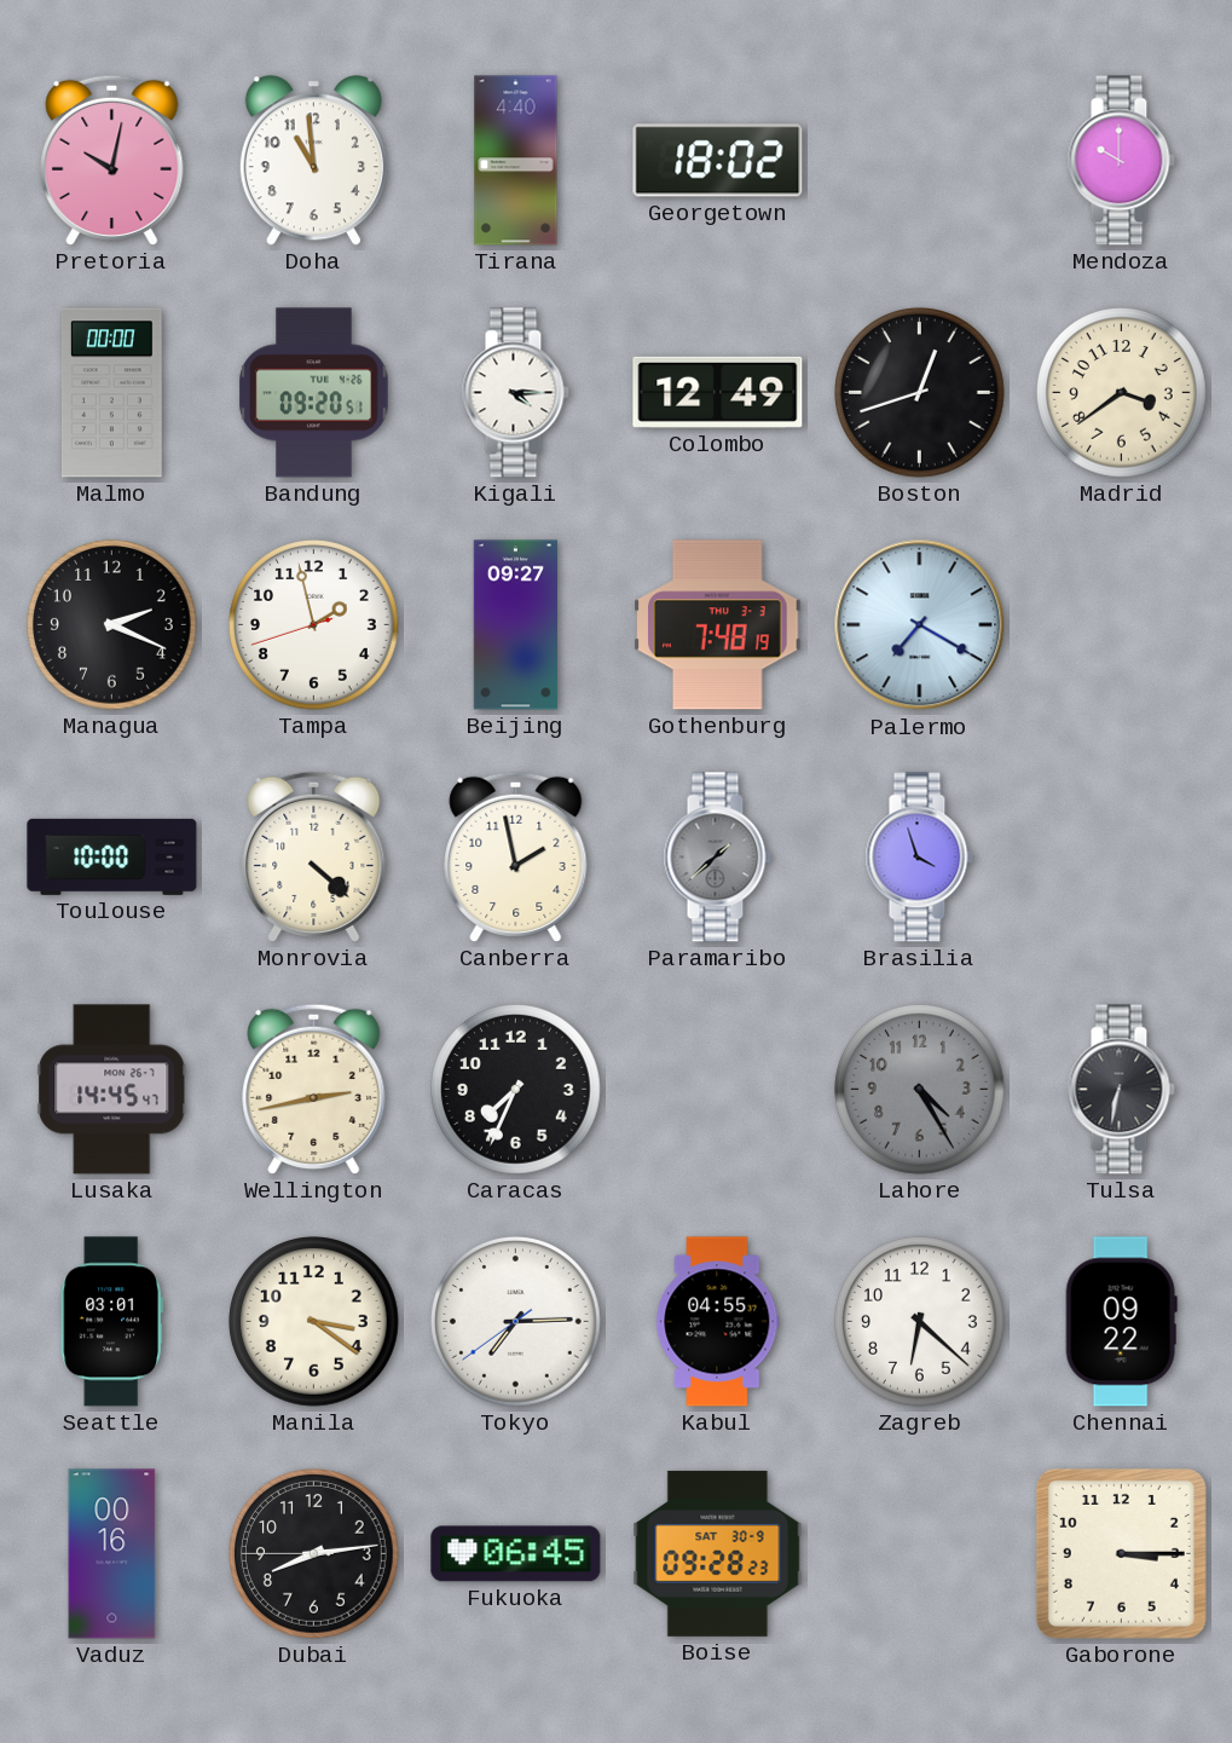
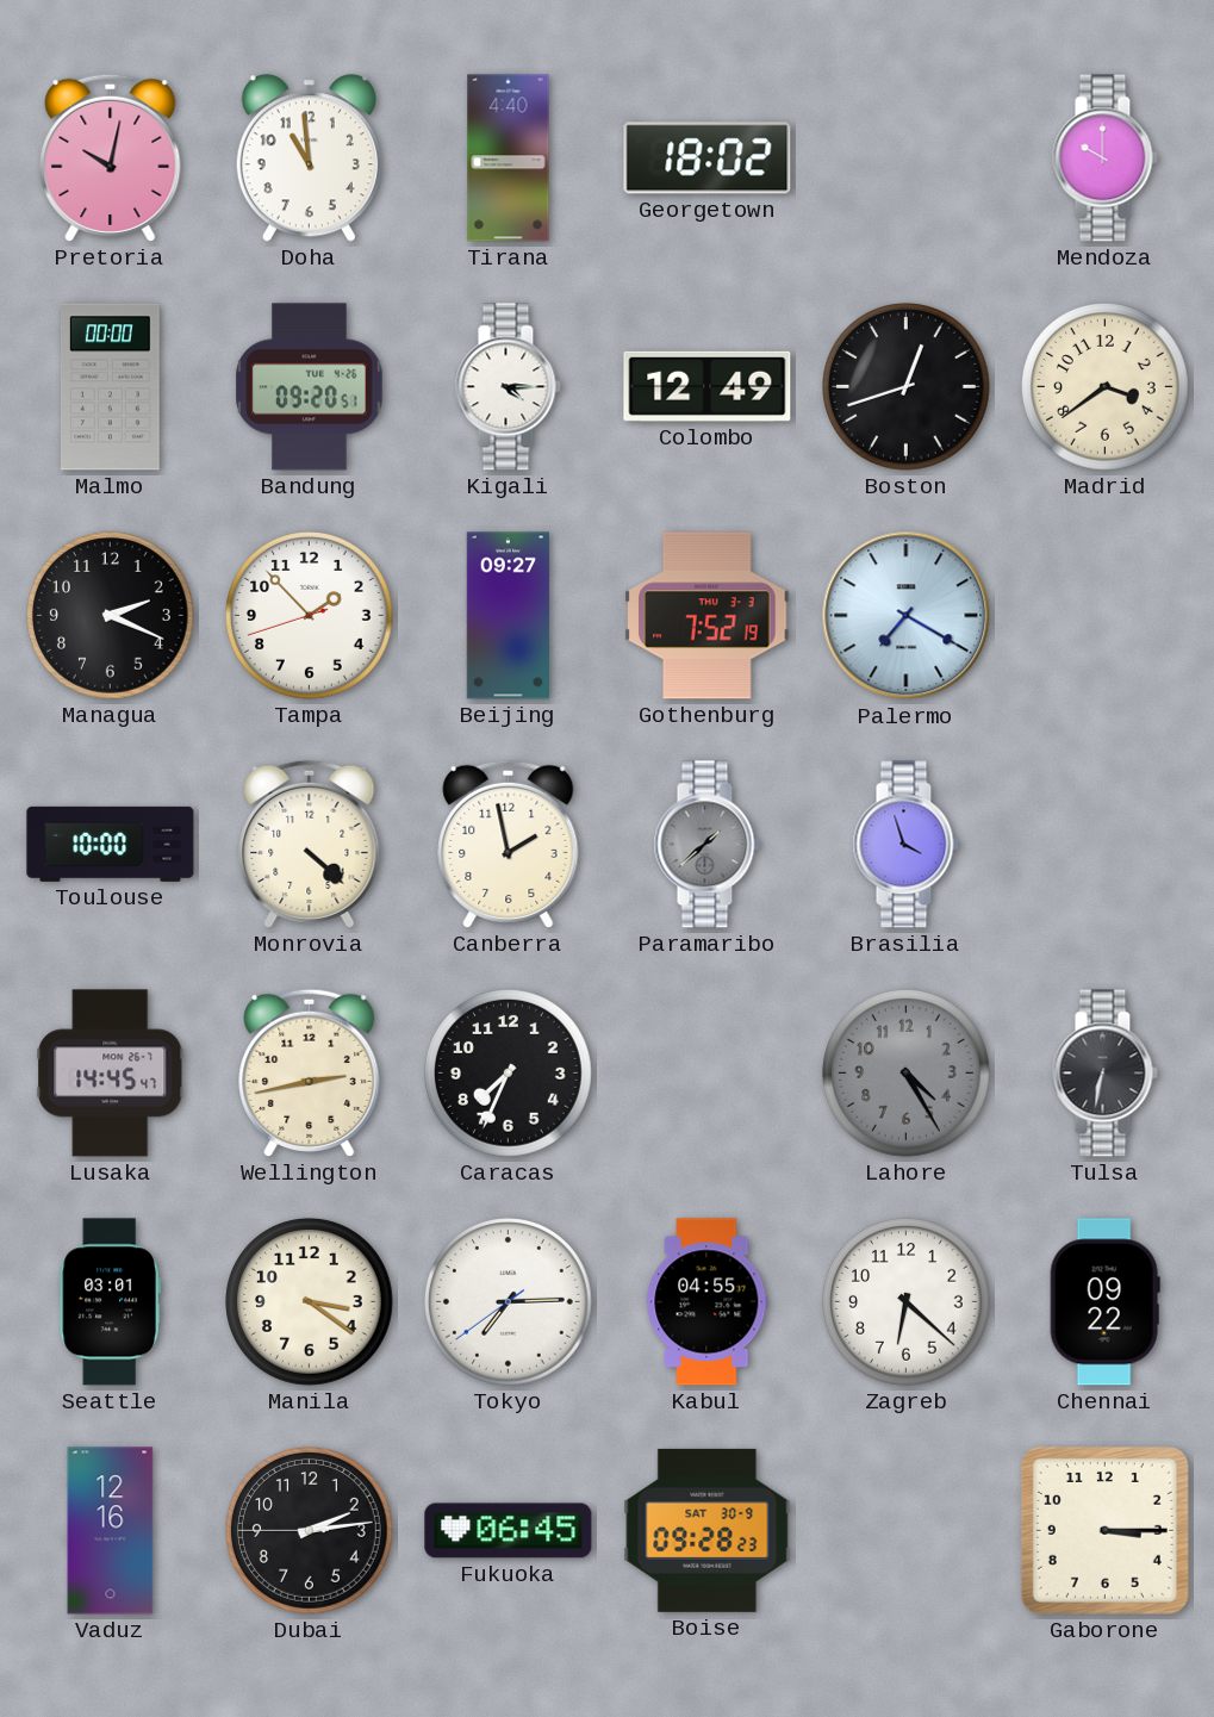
Tampa: 1:57 -> 1:52 (310, 616)
Gothenburg: 7:48 -> 7:52 (708, 616)
Vaduz: 00:16 -> 12:16 (111, 1531)
Dubai: 8:13 -> 2:13 (310, 1531)
